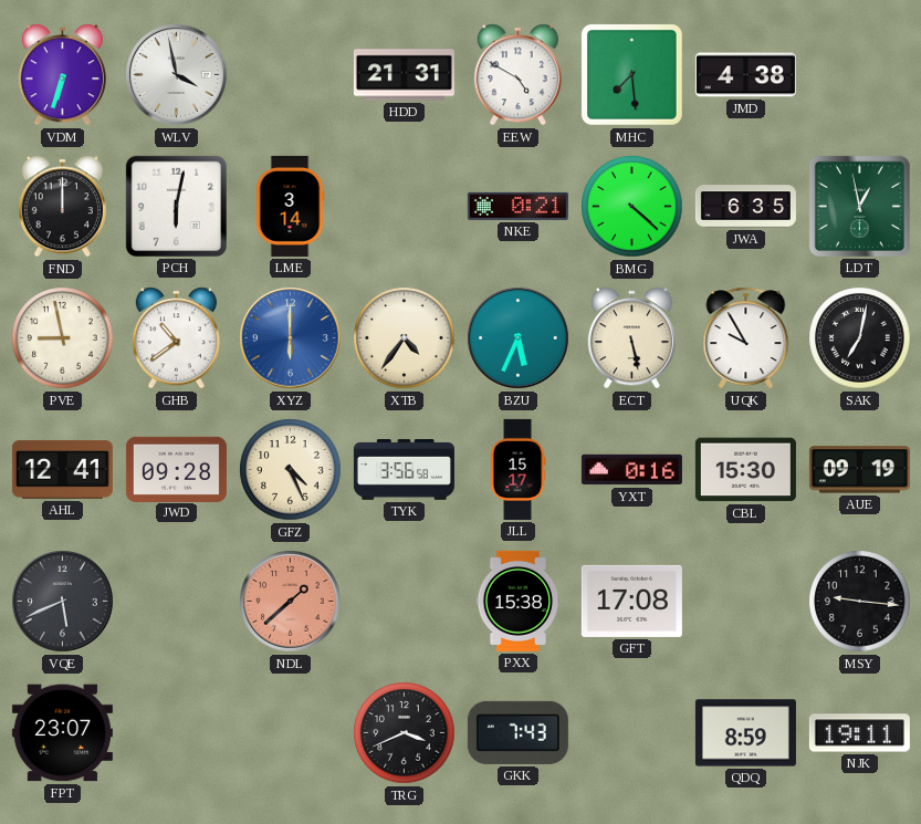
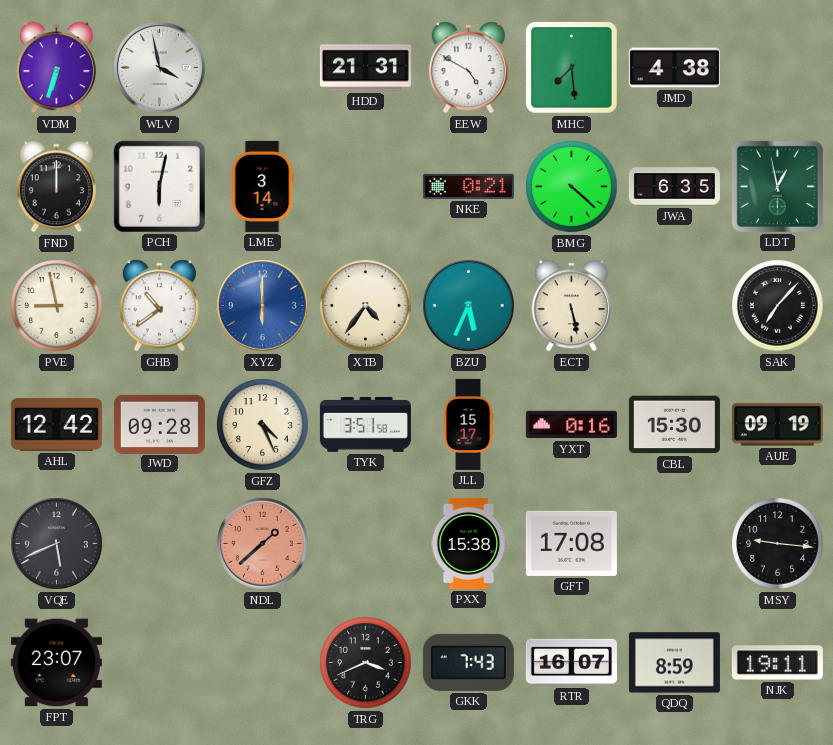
UQK: 9:55 -> none (746, 338)
SAK: 7:02 -> 7:07 (778, 306)
AHL: 12:41 -> 12:42 (56, 425)
TYK: 3:56 -> 3:51 (365, 425)
RTR: none -> 16:07 (571, 662)
